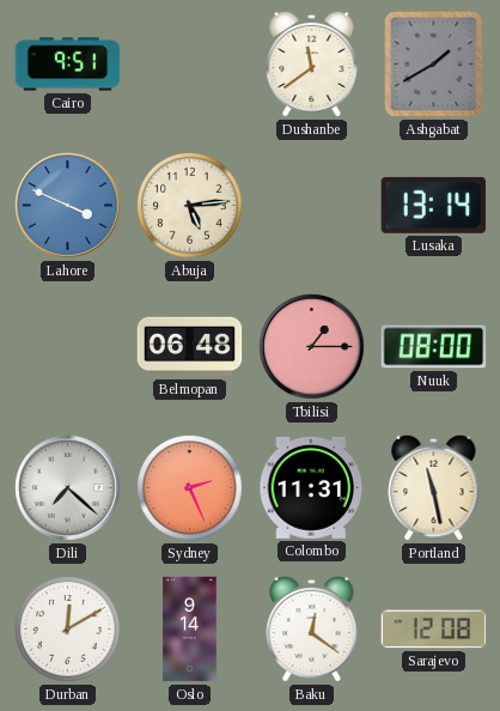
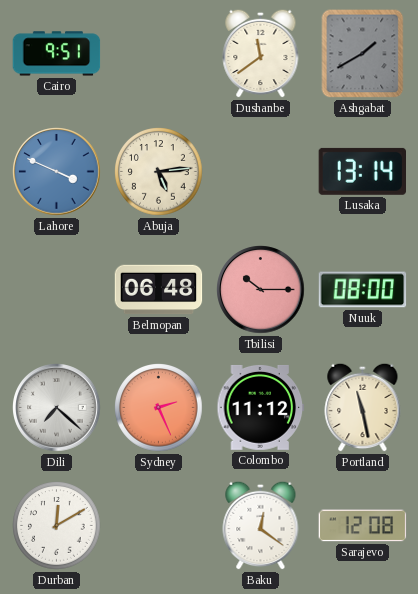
Tbilisi: 1:15 -> 10:15 (261, 290)
Colombo: 11:31 -> 11:12 (261, 407)
Oslo: 9:14 -> none (190, 630)
